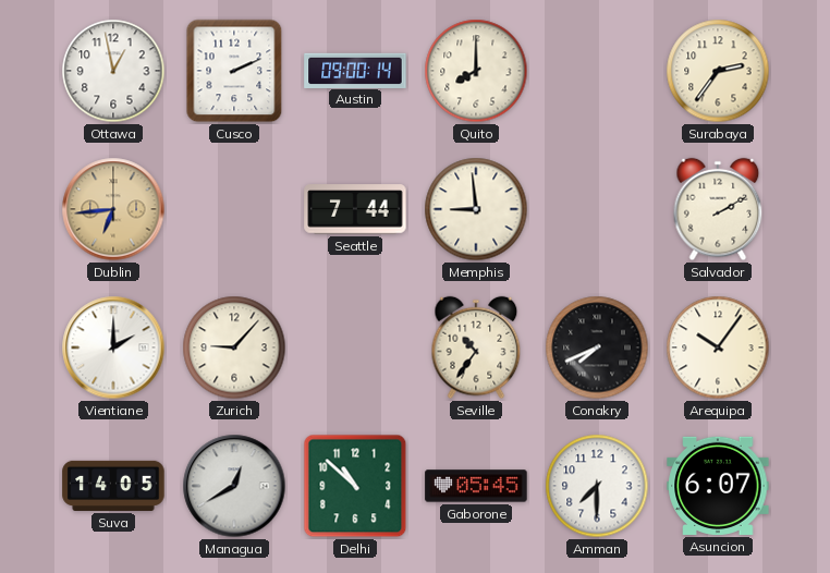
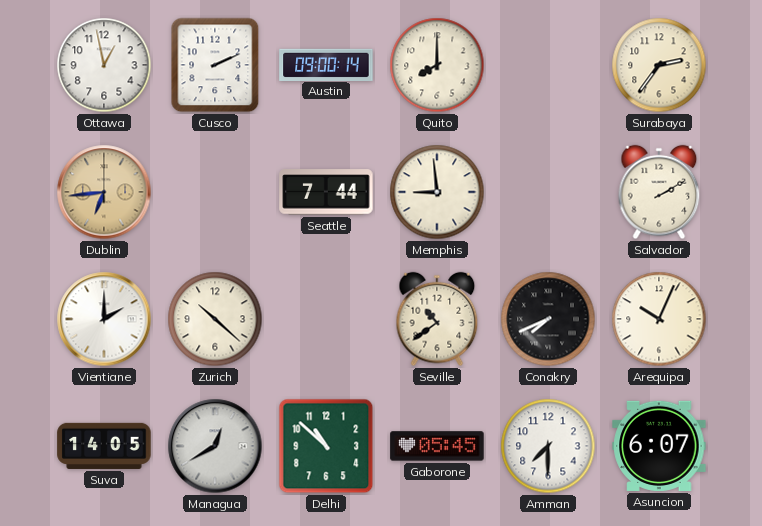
Zurich: 9:07 -> 10:22 (215, 319)
Seville: 10:36 -> 10:39 (437, 319)
Arequipa: 10:06 -> 10:04 (659, 319)
